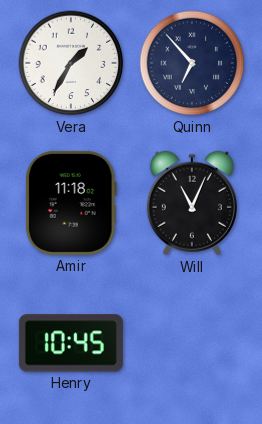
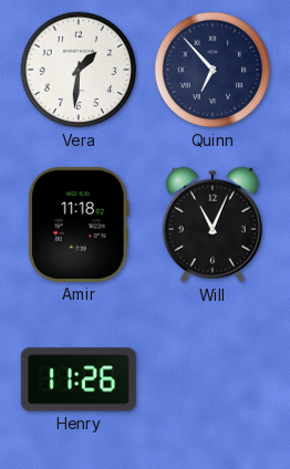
Vera: 1:35 -> 1:31 (79, 70)
Henry: 10:45 -> 11:26 (79, 379)
